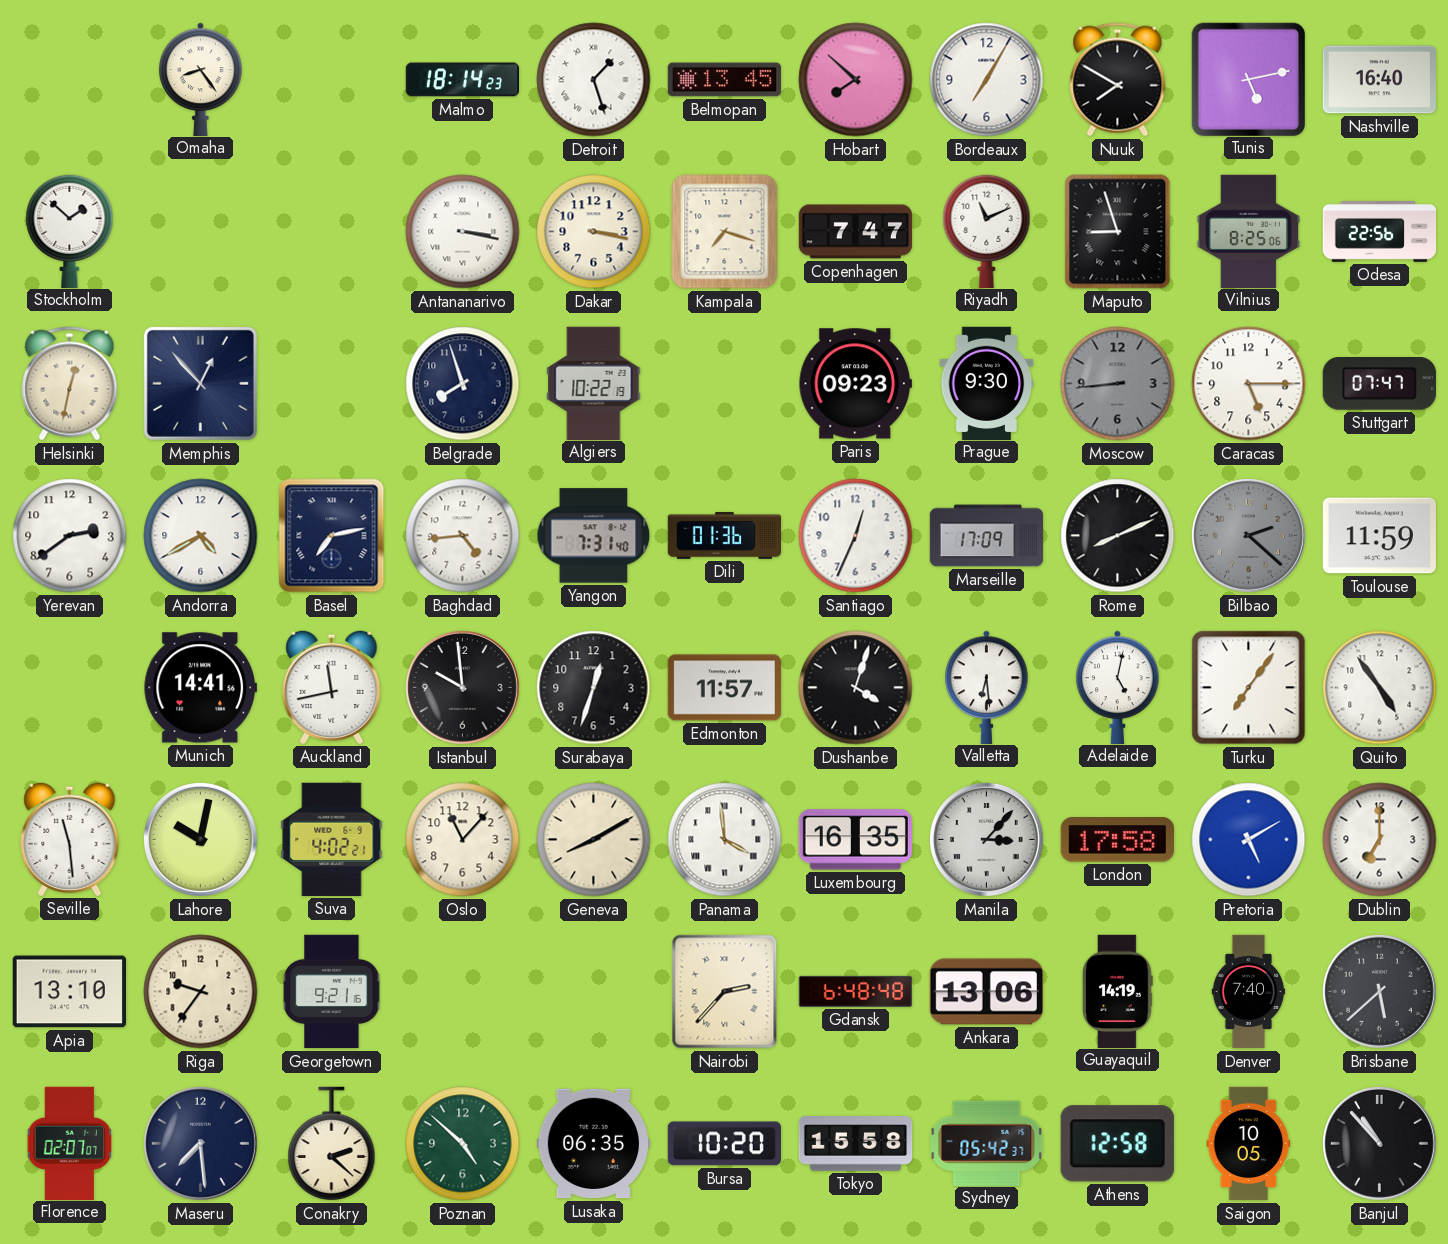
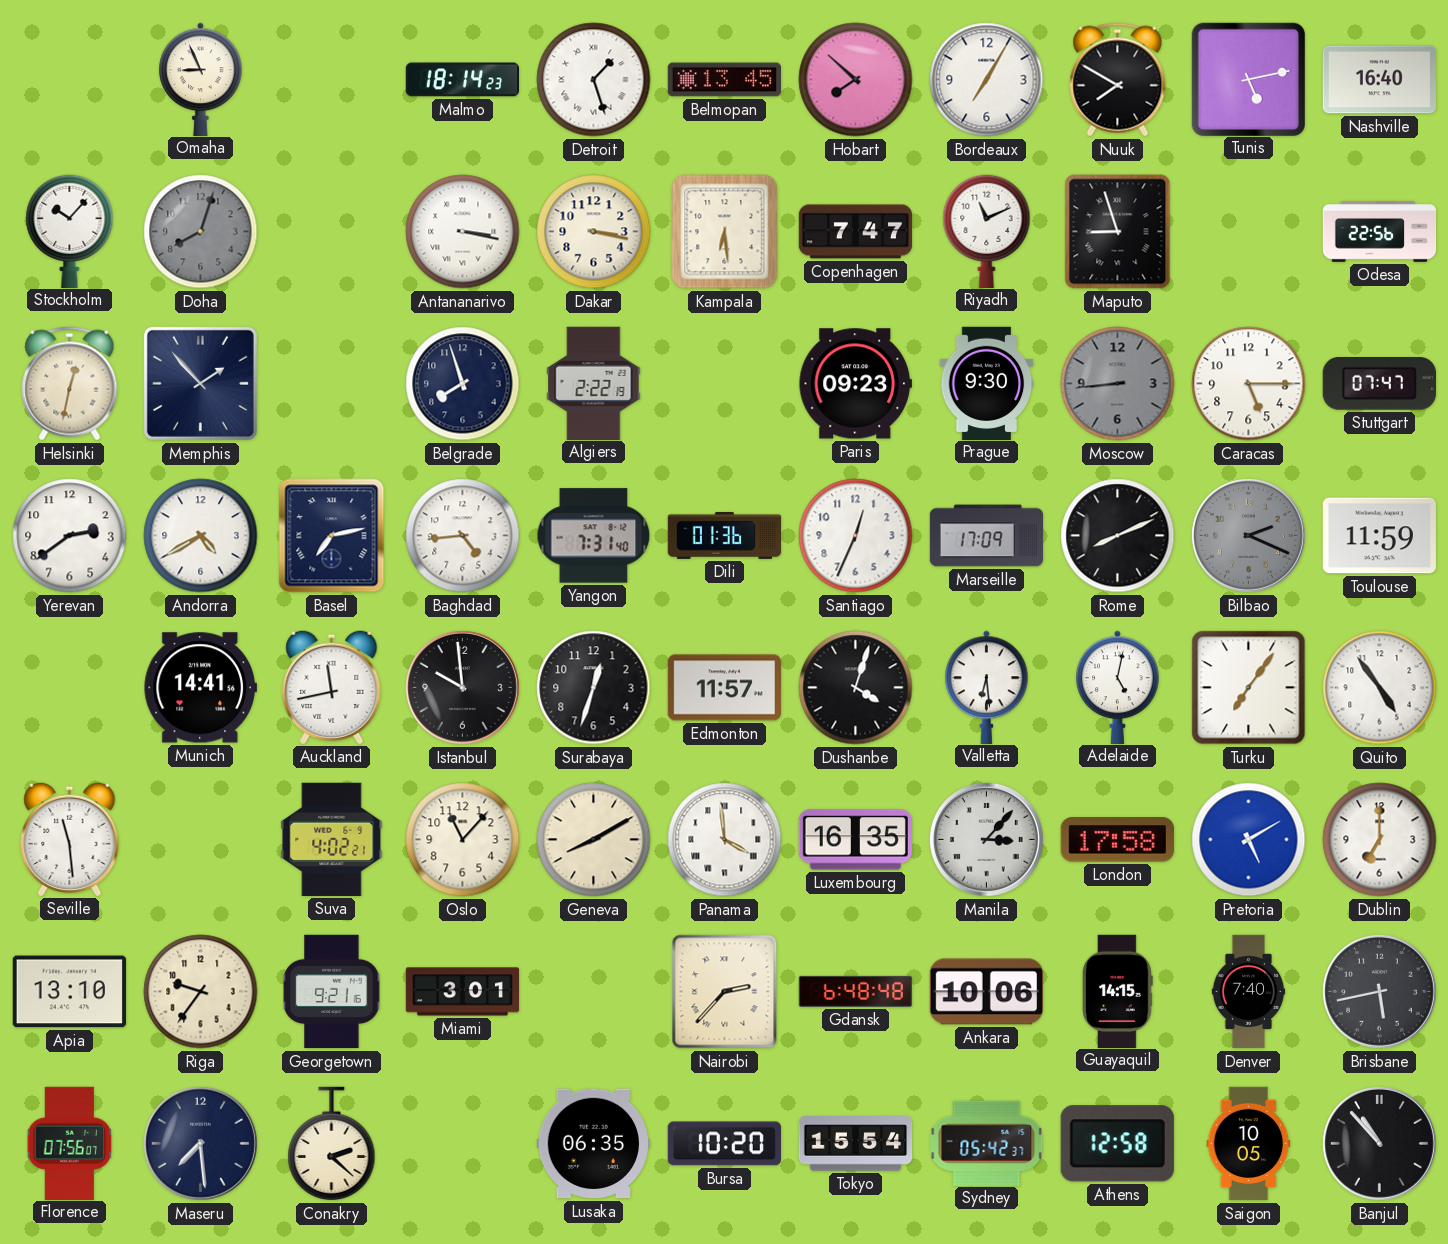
Omaha: 8:24 -> 8:56 (201, 79)
Stockholm: 1:52 -> 10:07 (70, 231)
Doha: none -> 8:03 (201, 232)
Kampala: 7:18 -> 6:29 (725, 232)
Vilnius: 8:25 -> none (1249, 231)
Memphis: 12:53 -> 1:53 (200, 383)
Algiers: 10:22 -> 2:22 (594, 383)
Bilbao: 2:22 -> 2:19 (1248, 535)
Lahore: 10:02 -> none (200, 839)
Miami: none -> 3:01 (463, 992)
Ankara: 13:06 -> 10:06 (986, 992)
Guayaquil: 14:19 -> 14:15 (1118, 991)
Brisbane: 5:38 -> 5:43 (1379, 991)
Florence: 02:07 -> 07:56 (70, 1143)
Poznan: 4:52 -> none (463, 1144)
Tokyo: 15:58 -> 15:54 (856, 1144)
